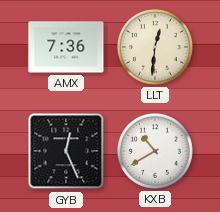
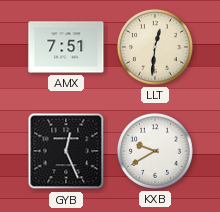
AMX: 7:36 -> 7:51 (66, 47)
KXB: 10:40 -> 9:40 (155, 151)
